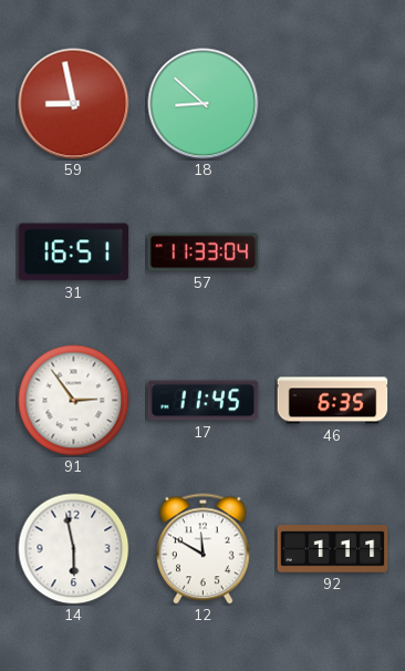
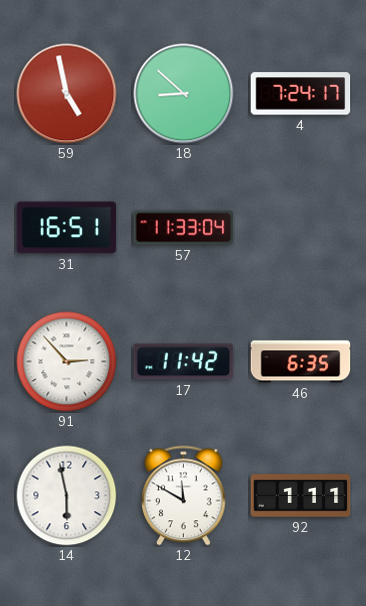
59: 8:58 -> 4:58 (67, 94)
4: none -> 7:24 (301, 94)
91: 2:54 -> 2:53 (67, 362)
17: 11:45 -> 11:42 (184, 362)
